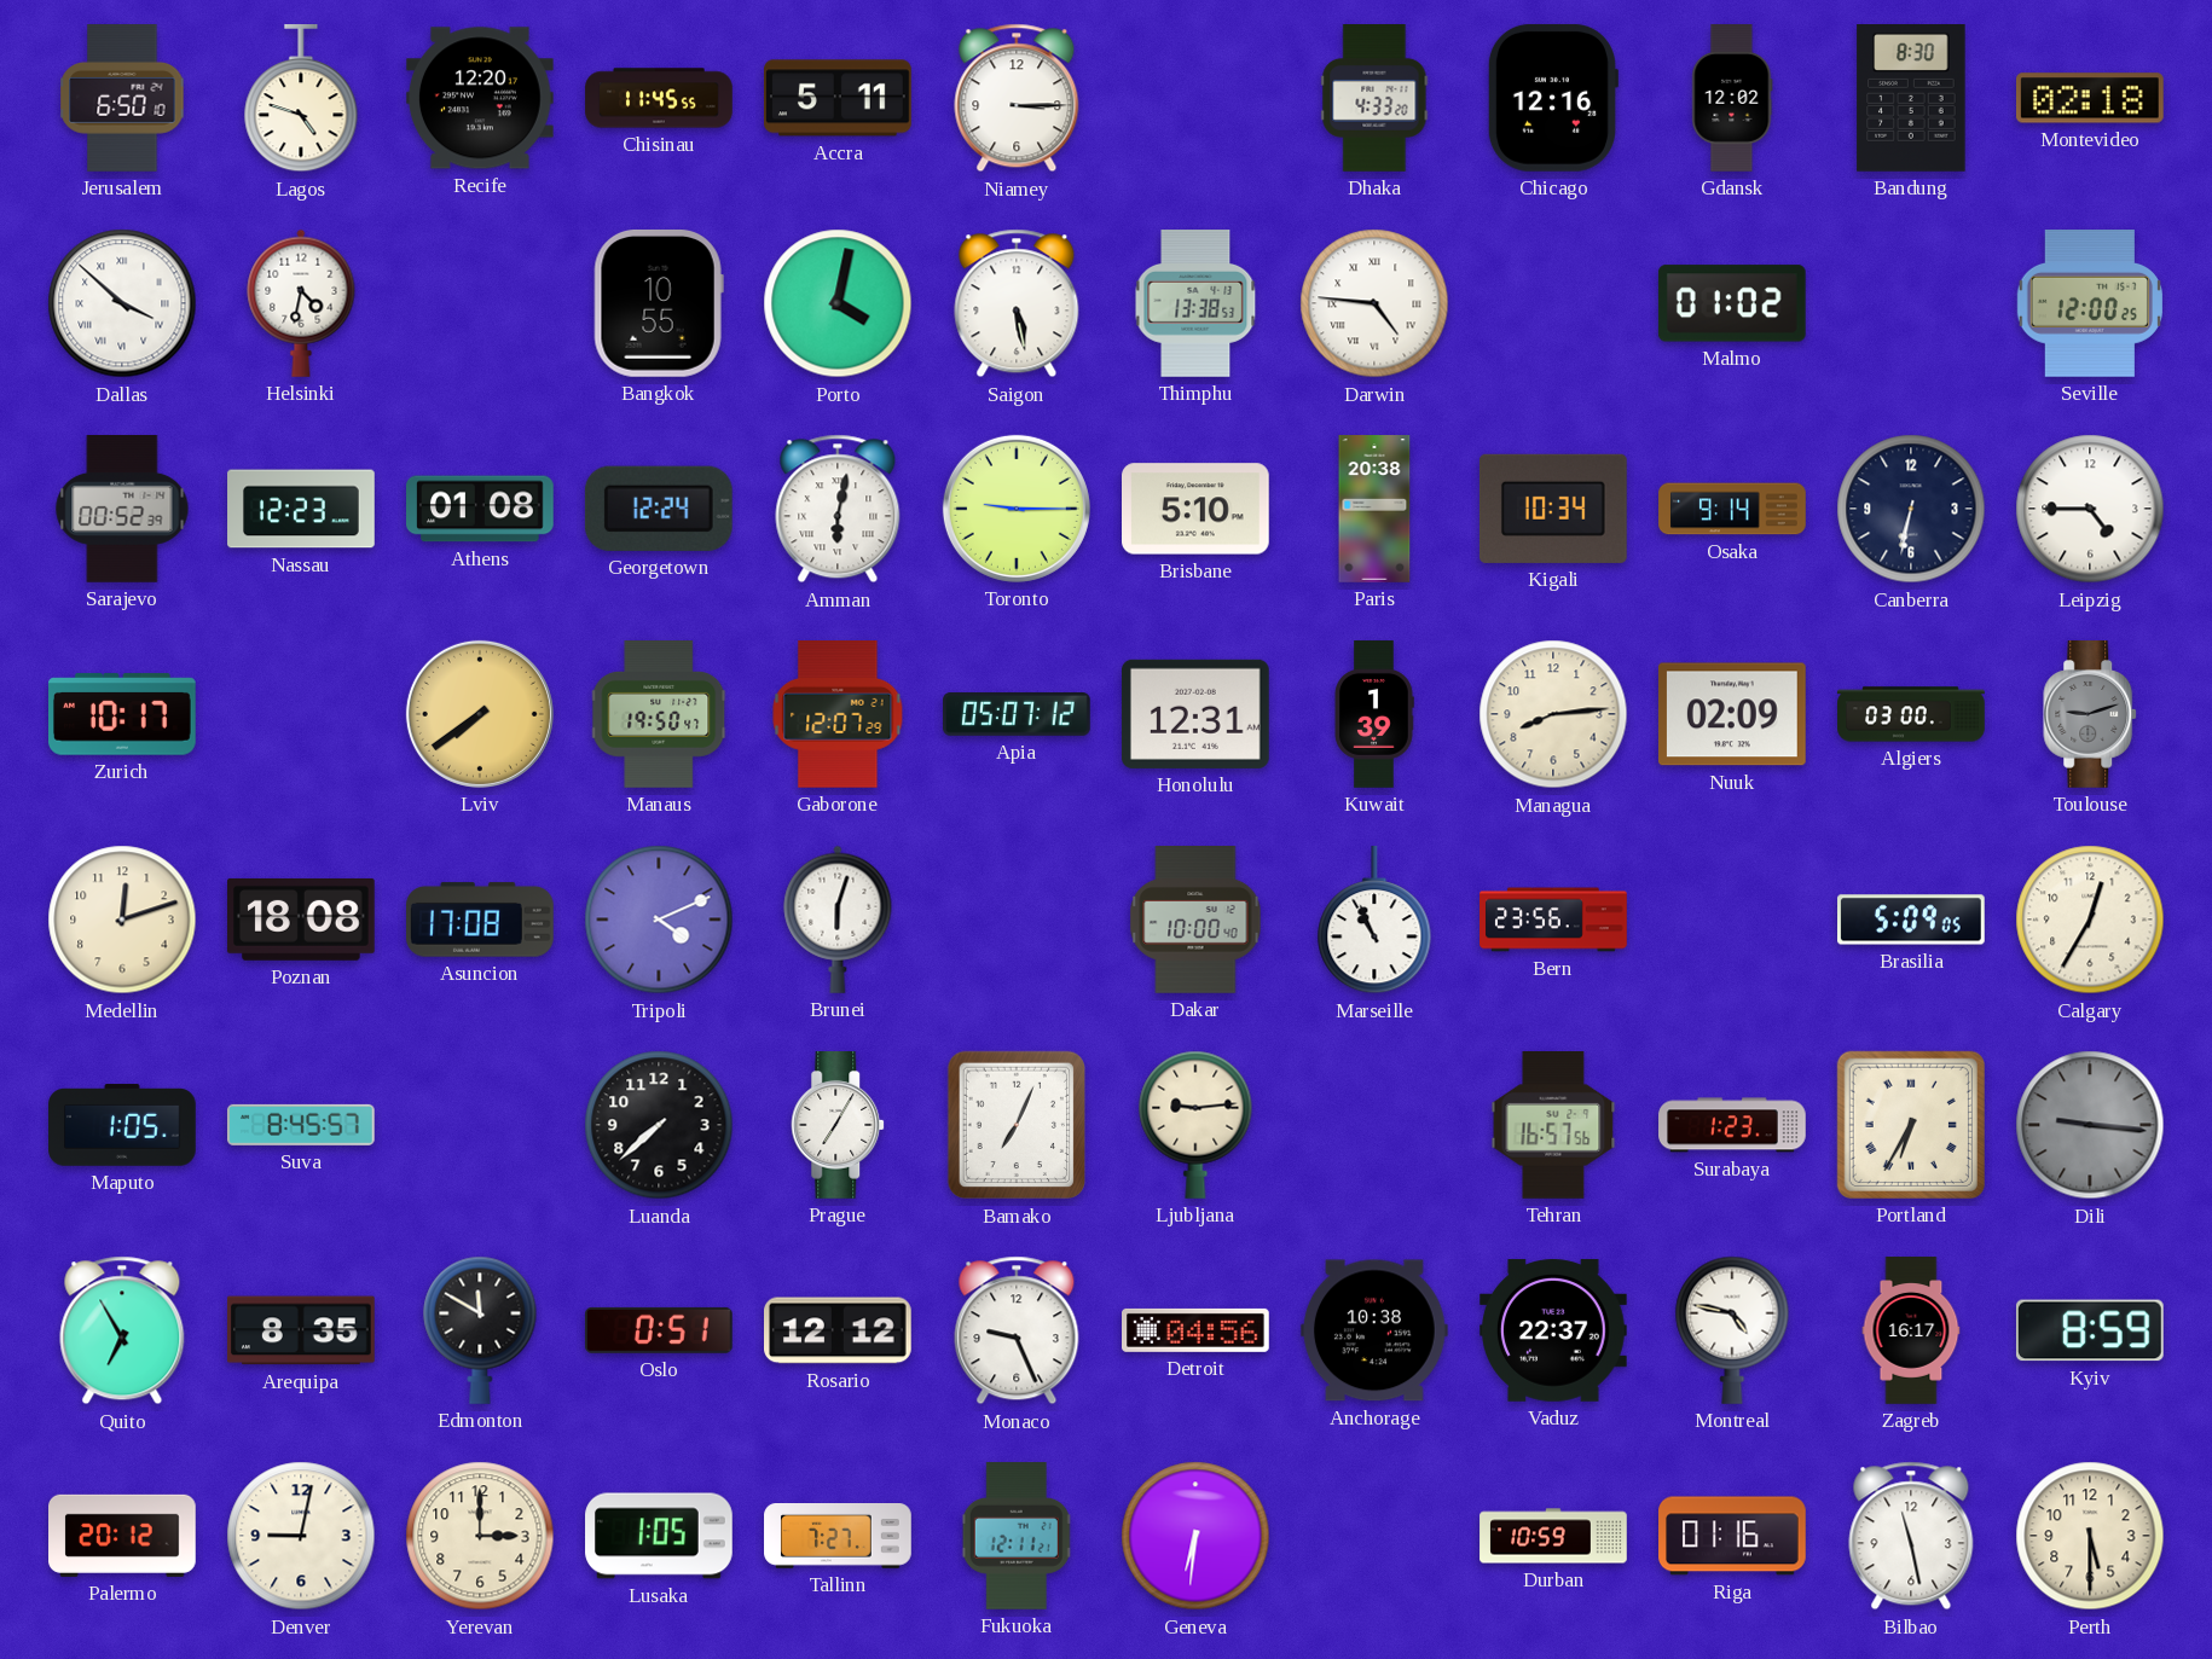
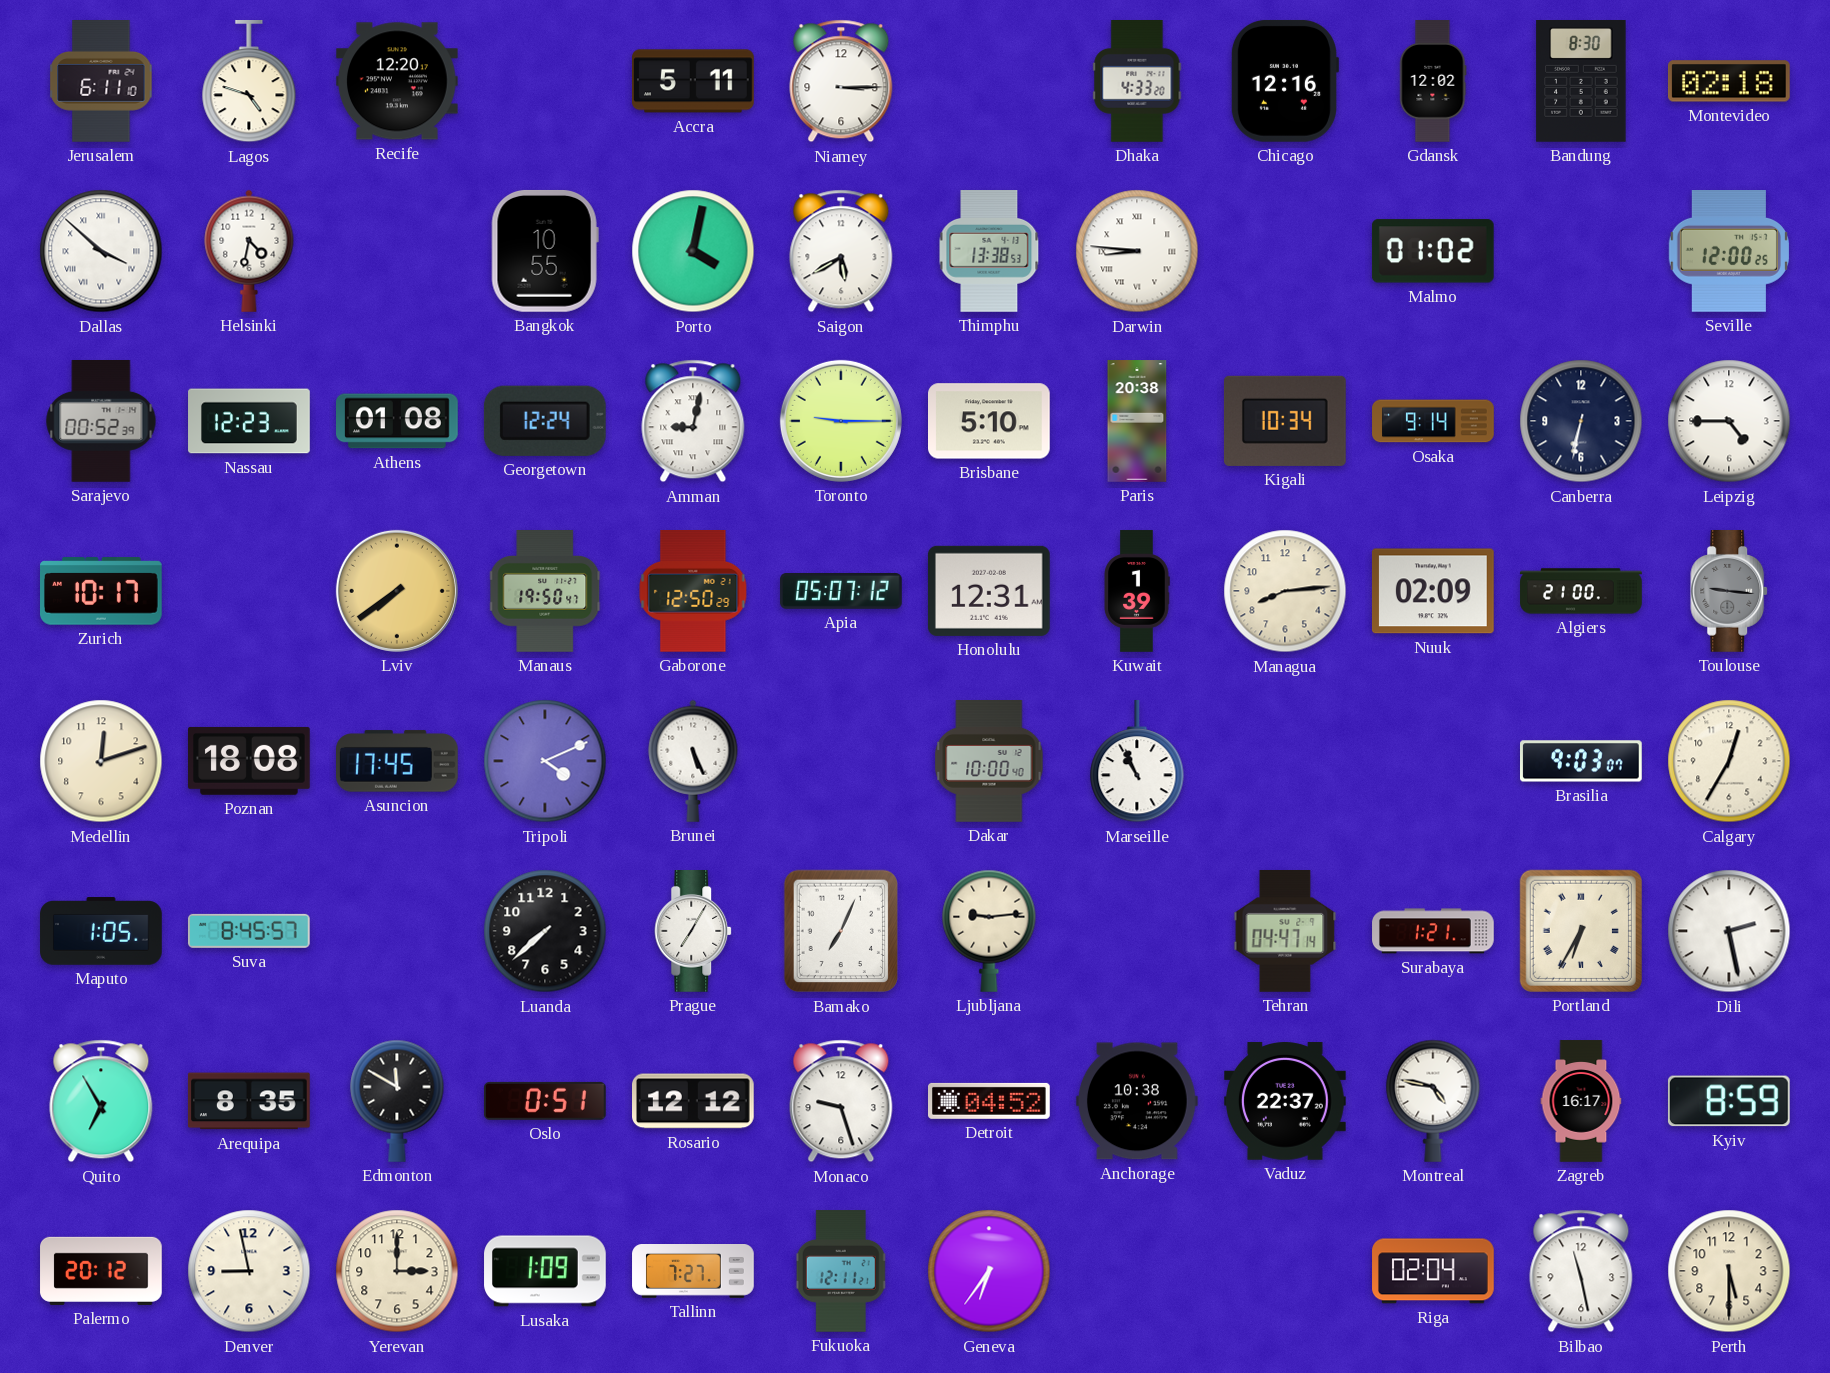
Jerusalem: 6:50 -> 6:11 (101, 82)
Chisinau: 11:45 -> none (659, 98)
Saigon: 5:28 -> 5:40 (841, 251)
Darwin: 4:46 -> 8:46 (1137, 251)
Amman: 6:02 -> 9:02 (693, 421)
Gaborone: 12:07 -> 12:50 (693, 592)
Algiers: 03:00 -> 21:00 (1581, 591)
Toulouse: 9:12 -> 9:16 (1730, 592)
Asuncion: 17:08 -> 17:45 (398, 761)
Brunei: 6:03 -> 5:26 (693, 761)
Bern: 23:56 -> none (1553, 920)
Brasilia: 5:09 -> 9:03 (1582, 761)
Tehran: 16:57 -> 04:47 (1285, 932)
Surabaya: 1:23 -> 1:21 (1433, 931)
Dili: 9:16 -> 2:28 (1729, 931)
Dili dial: grey -> white (1729, 931)
Monaco: 9:26 -> 9:27 (841, 1101)
Detroit: 04:56 -> 04:52 (990, 1101)
Denver: 9:02 -> 8:58 (249, 1271)
Lusaka: 1:05 -> 1:09 (545, 1271)
Geneva: 6:31 -> 6:36 (989, 1271)
Durban: 10:59 -> none (1553, 1536)
Riga: 01:16 -> 02:04 (1433, 1271)
